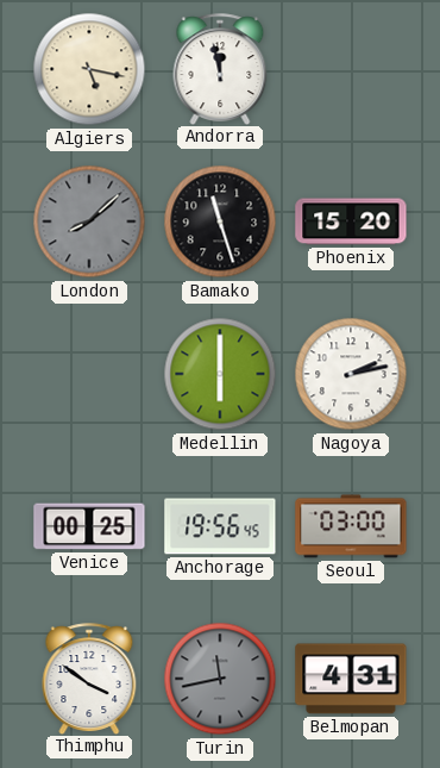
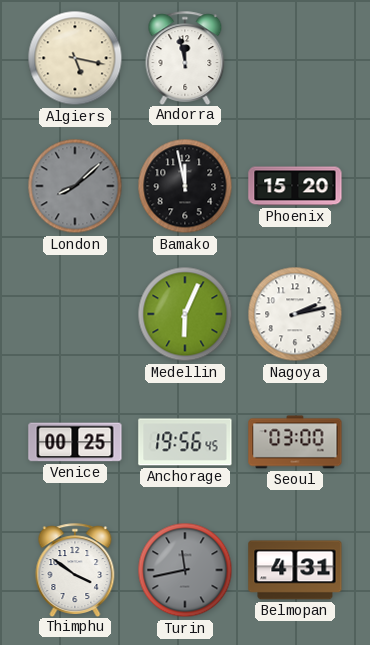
Bamako: 11:27 -> 11:58 (185, 186)
Medellin: 6:00 -> 6:04 (185, 314)
